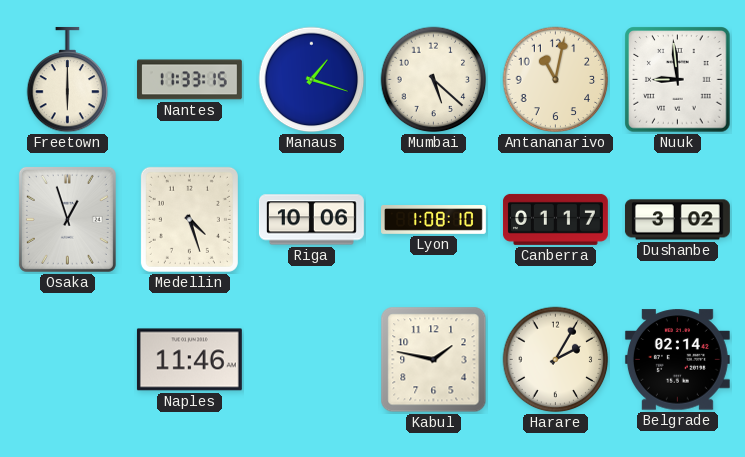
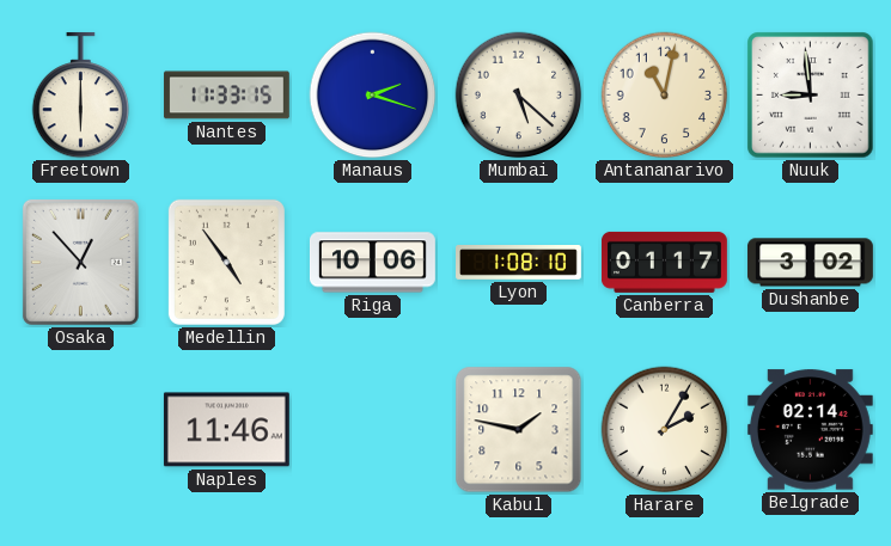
Manaus: 1:18 -> 2:18 (373, 96)
Osaka: 12:57 -> 12:53 (80, 262)
Medellin: 4:27 -> 4:54 (226, 262)
